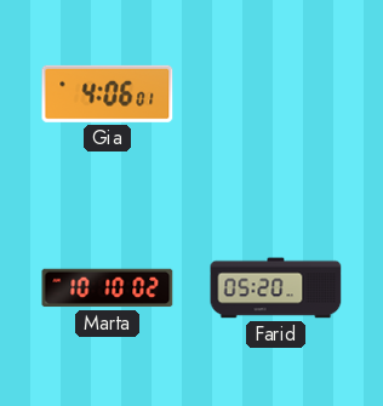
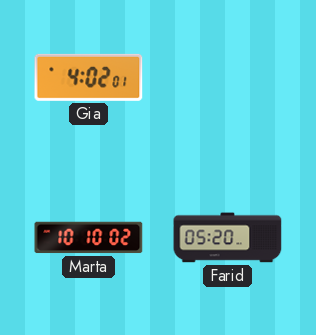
Gia: 4:06 -> 4:02 (89, 77)
